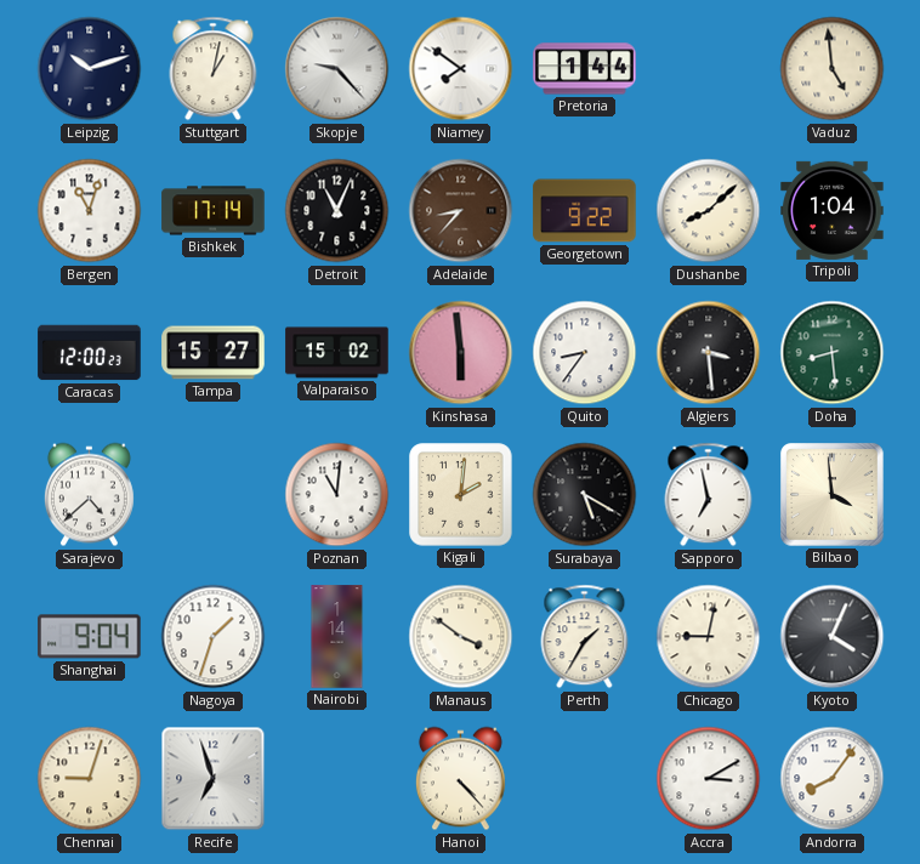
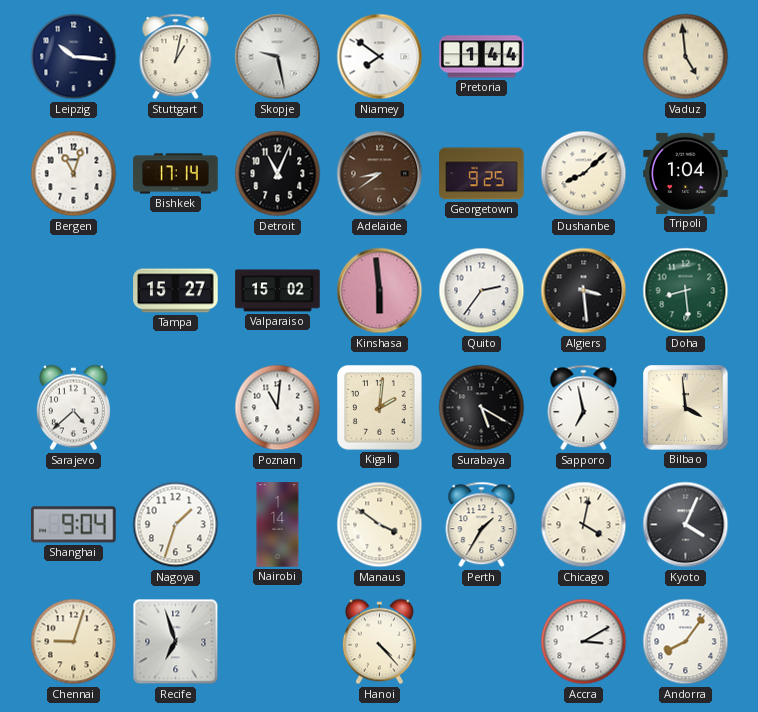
Leipzig: 10:12 -> 10:16 (74, 57)
Skopje: 9:23 -> 9:28 (278, 57)
Adelaide: 8:37 -> 8:39 (380, 174)
Georgetown: 9:22 -> 9:25 (482, 174)
Caracas: 12:00 -> none (90, 353)
Quito: 8:36 -> 2:36 (482, 291)
Chicago: 9:02 -> 4:02 (584, 525)
